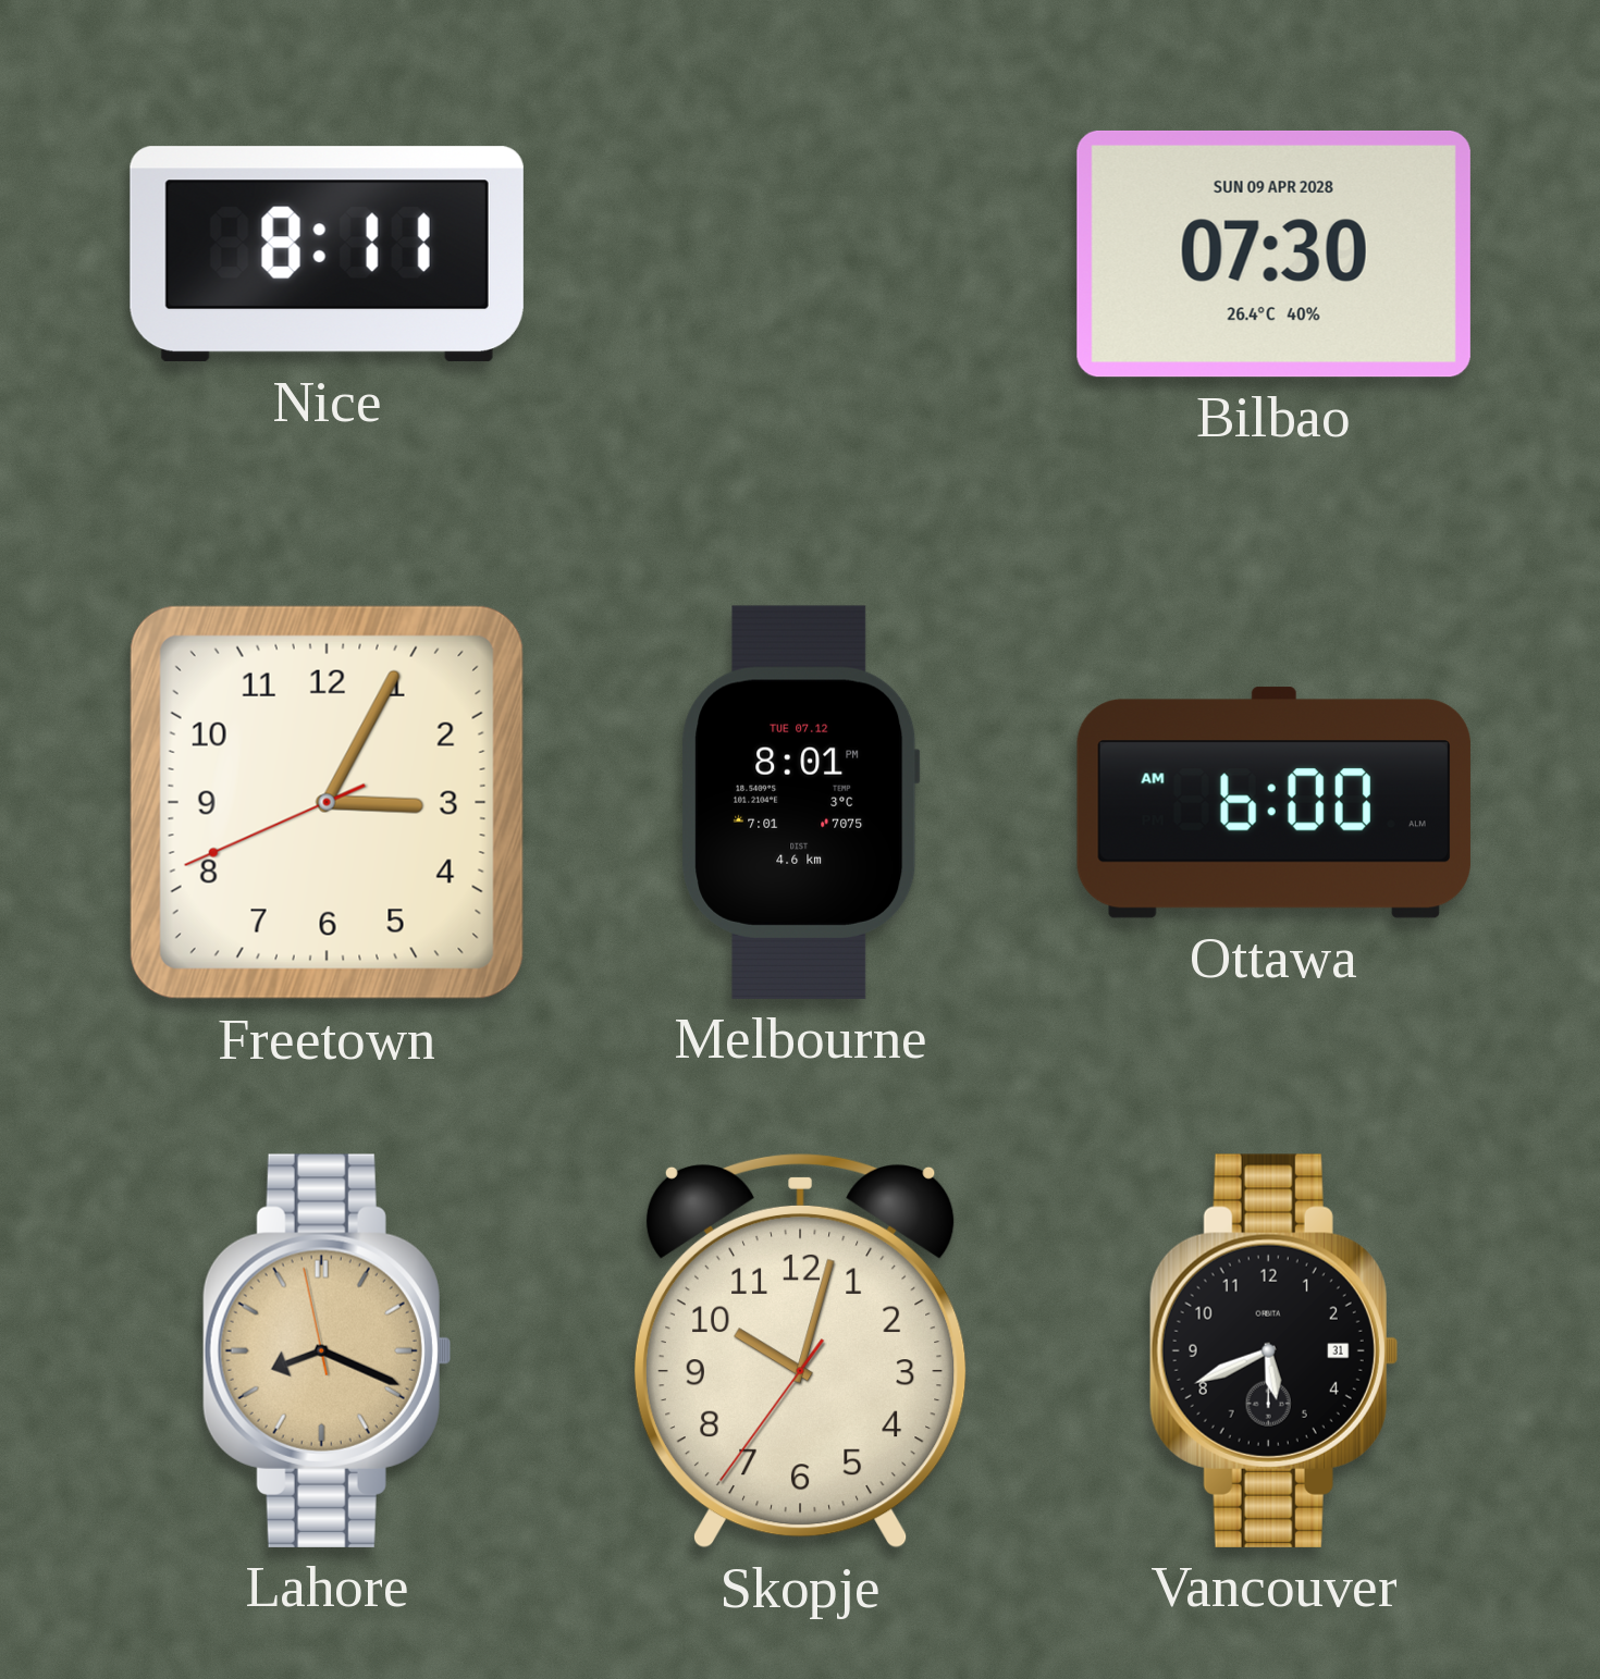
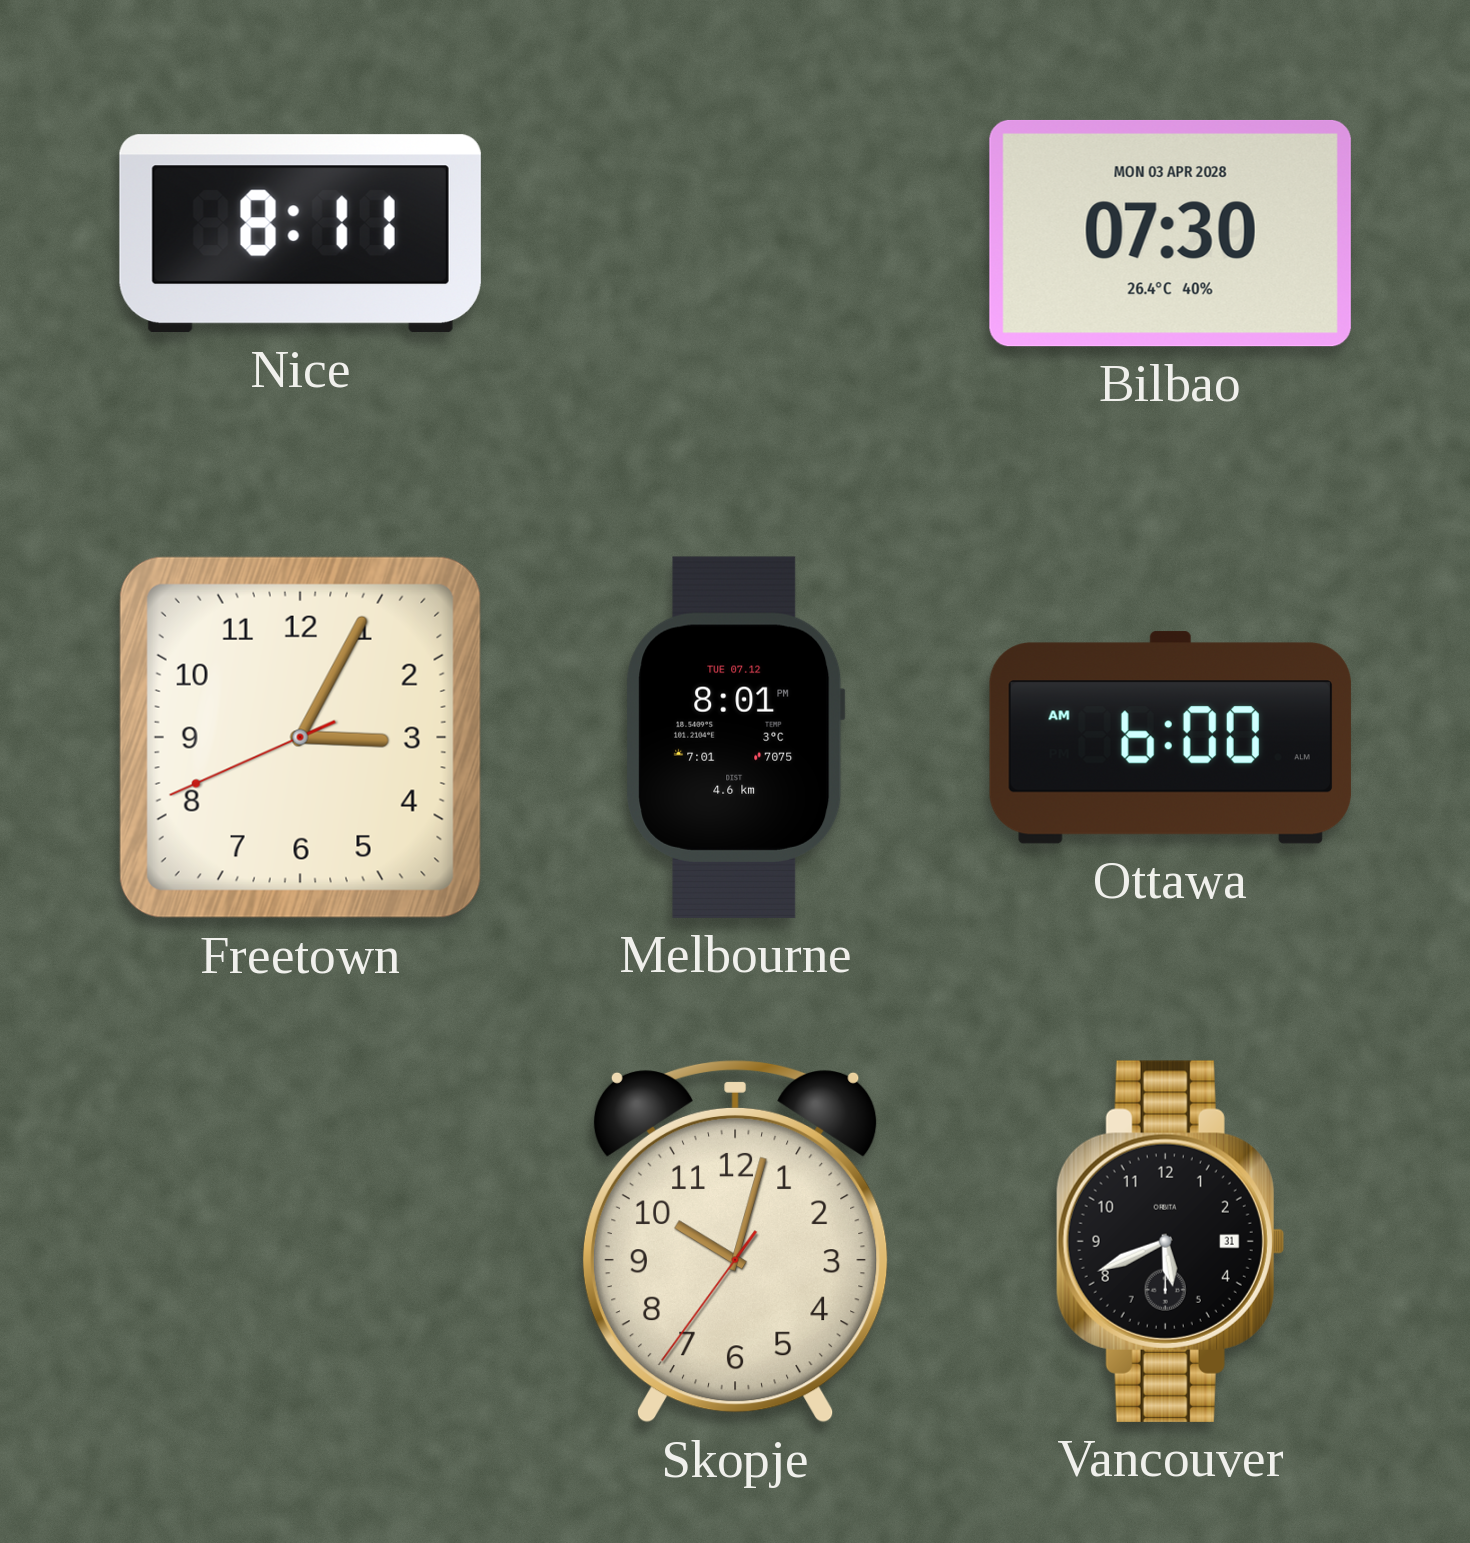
Bilbao date: SUN 09 APR 2028 -> MON 03 APR 2028 (1170, 233)
Lahore: 8:18 -> none (327, 1350)
